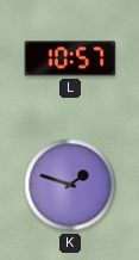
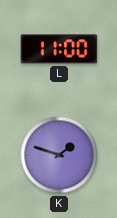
L: 10:57 -> 11:00 (59, 49)
